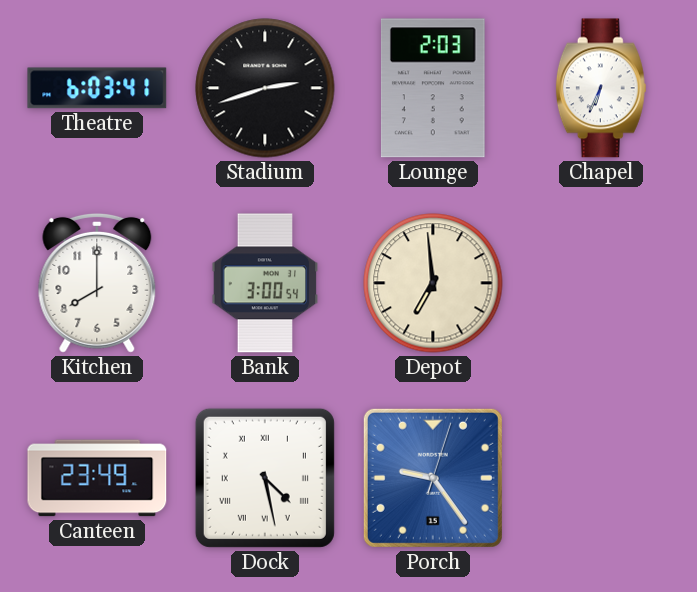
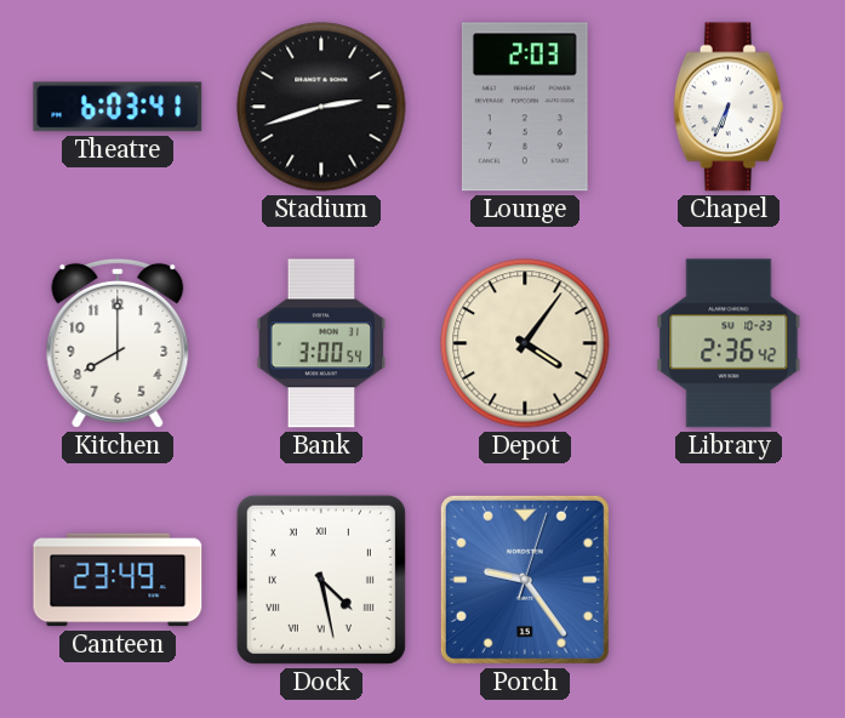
Depot: 6:59 -> 4:06 (525, 343)
Library: none -> 2:36 (729, 343)
